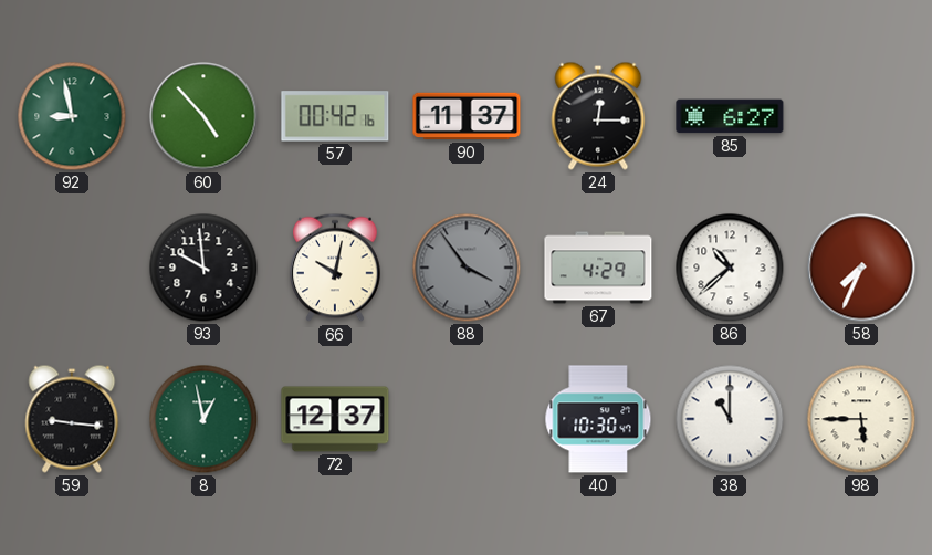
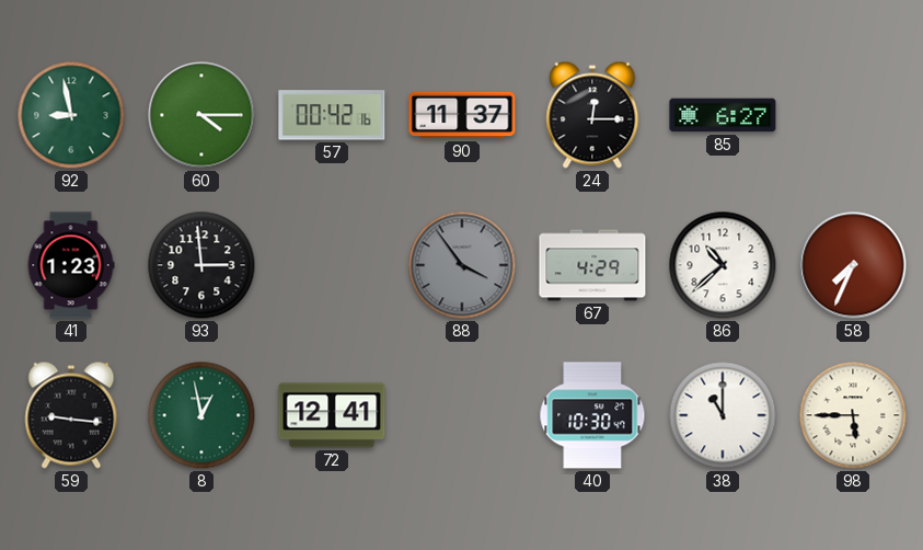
60: 4:53 -> 4:15 (201, 115)
41: none -> 1:23 (71, 265)
93: 9:59 -> 2:59 (201, 265)
66: 10:02 -> none (335, 268)
72: 12:37 -> 12:41 (332, 415)
